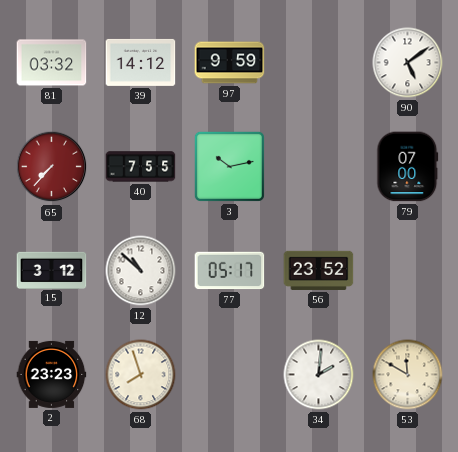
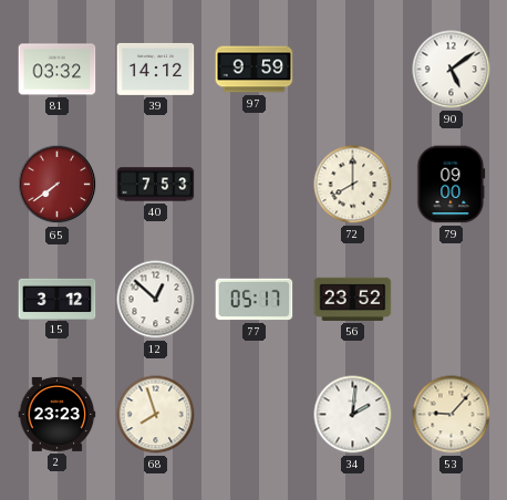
65: 7:37 -> 7:39 (58, 185)
40: 7:55 -> 7:53 (156, 185)
3: 10:13 -> none (229, 166)
72: none -> 8:00 (353, 185)
79: 07:00 -> 09:00 (452, 185)
12: 10:52 -> 12:52 (156, 300)
53: 11:50 -> 9:07 (452, 415)
